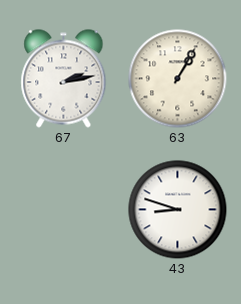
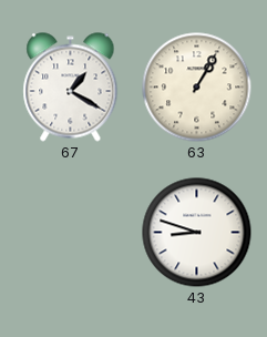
67: 2:13 -> 1:20 (71, 88)
